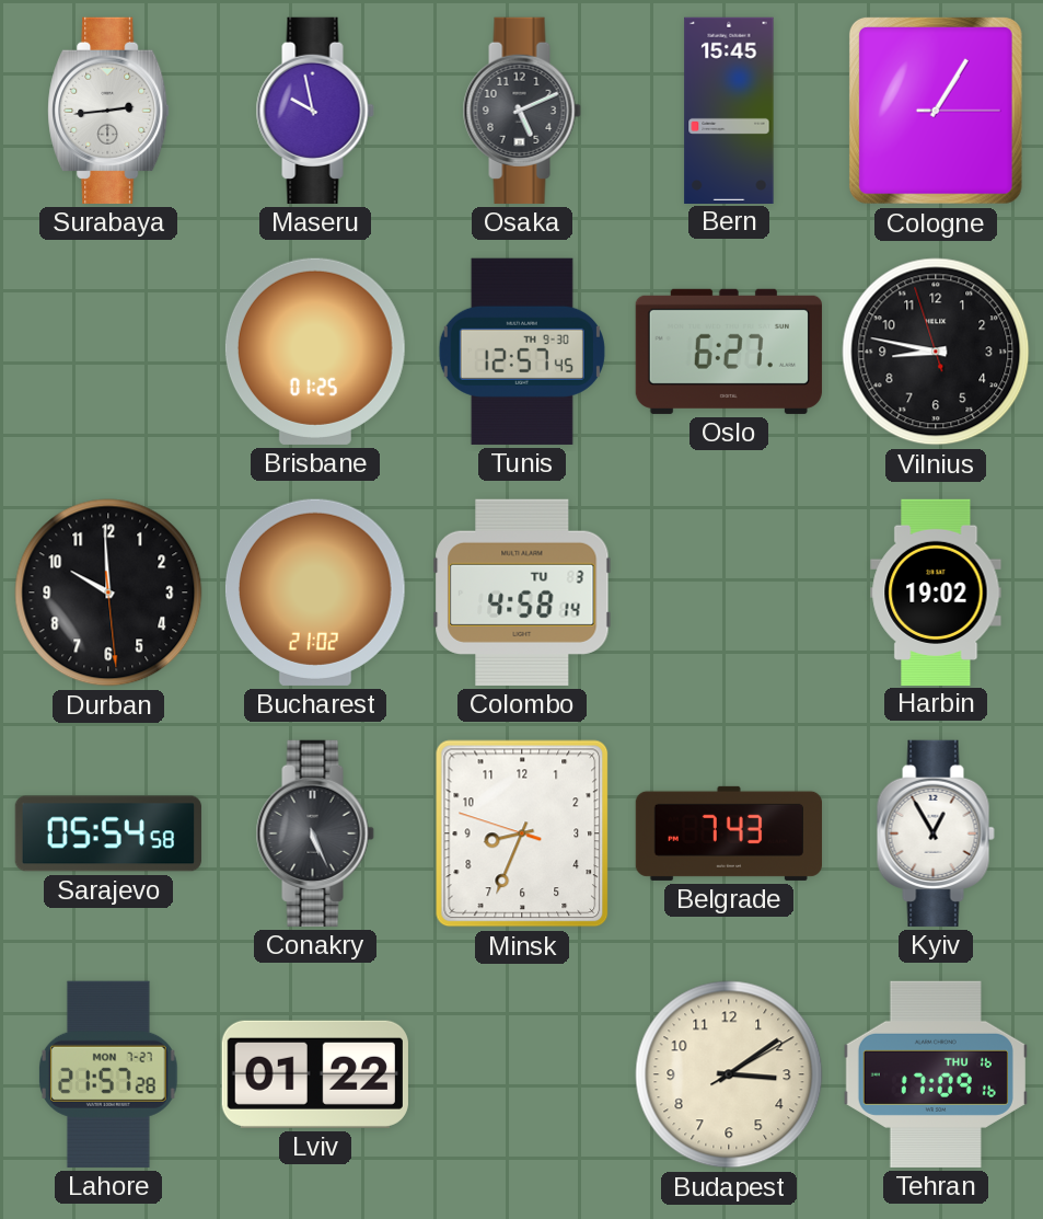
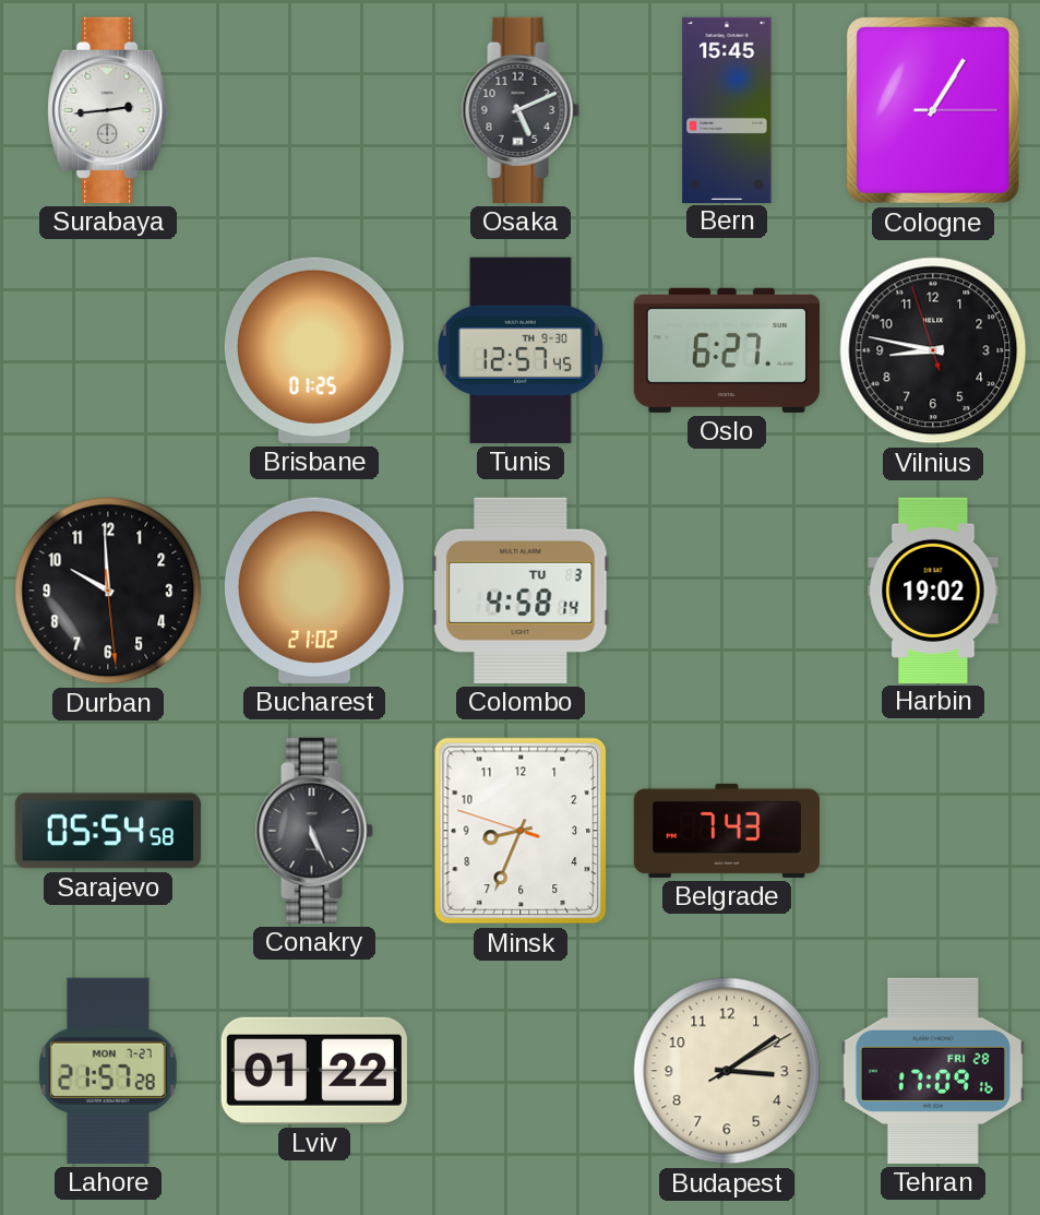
Maseru: 9:58 -> none (315, 111)
Kyiv: 12:55 -> none (936, 833)
Tehran date: THU 16 -> FRI 28 (933, 1071)
